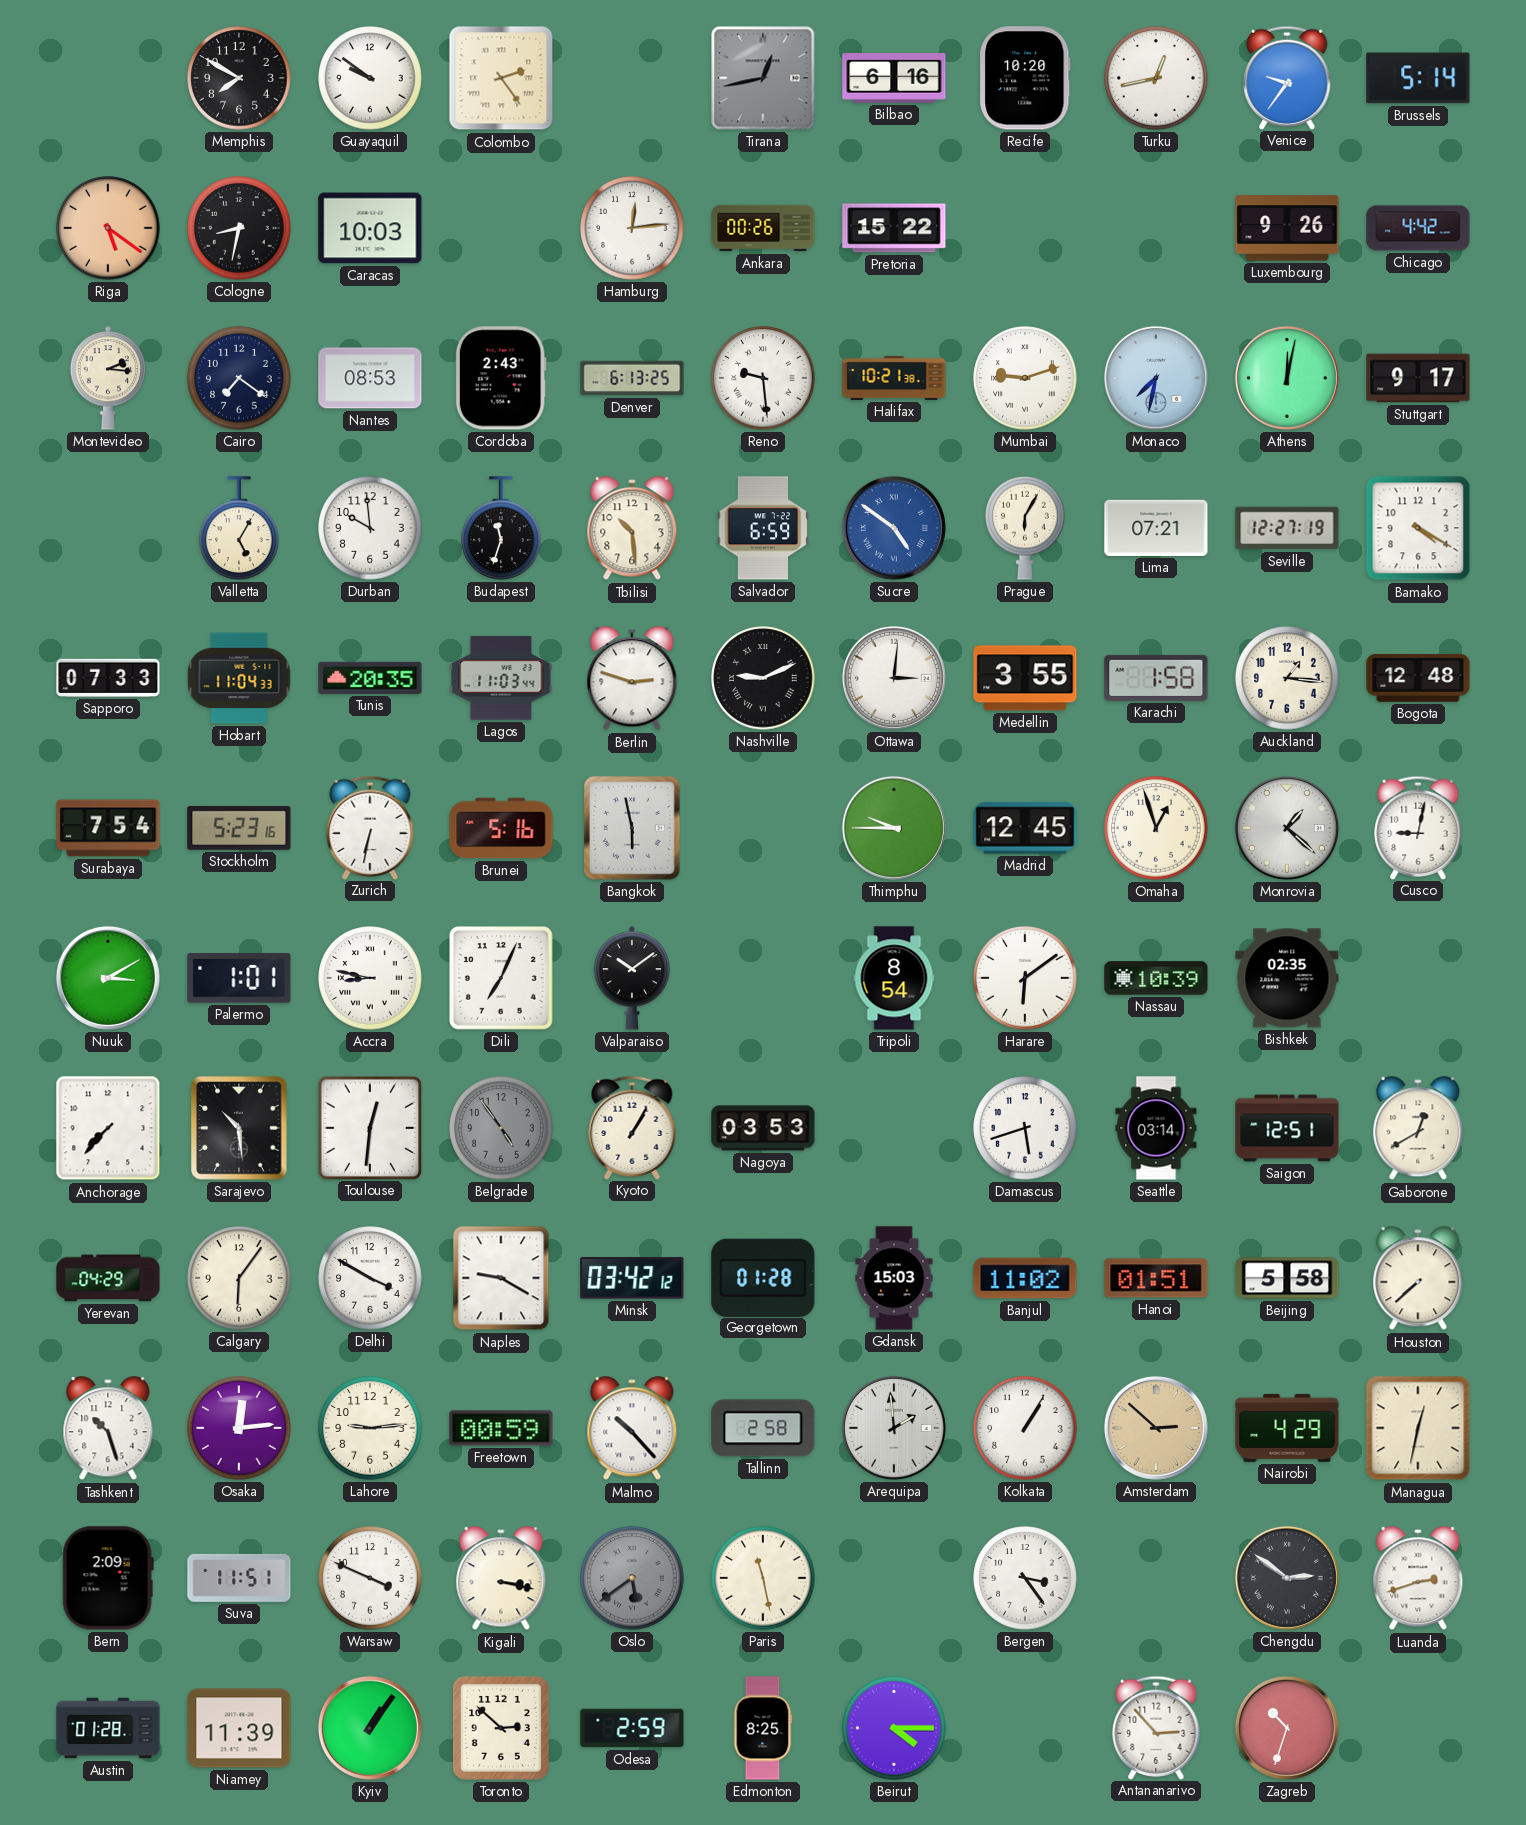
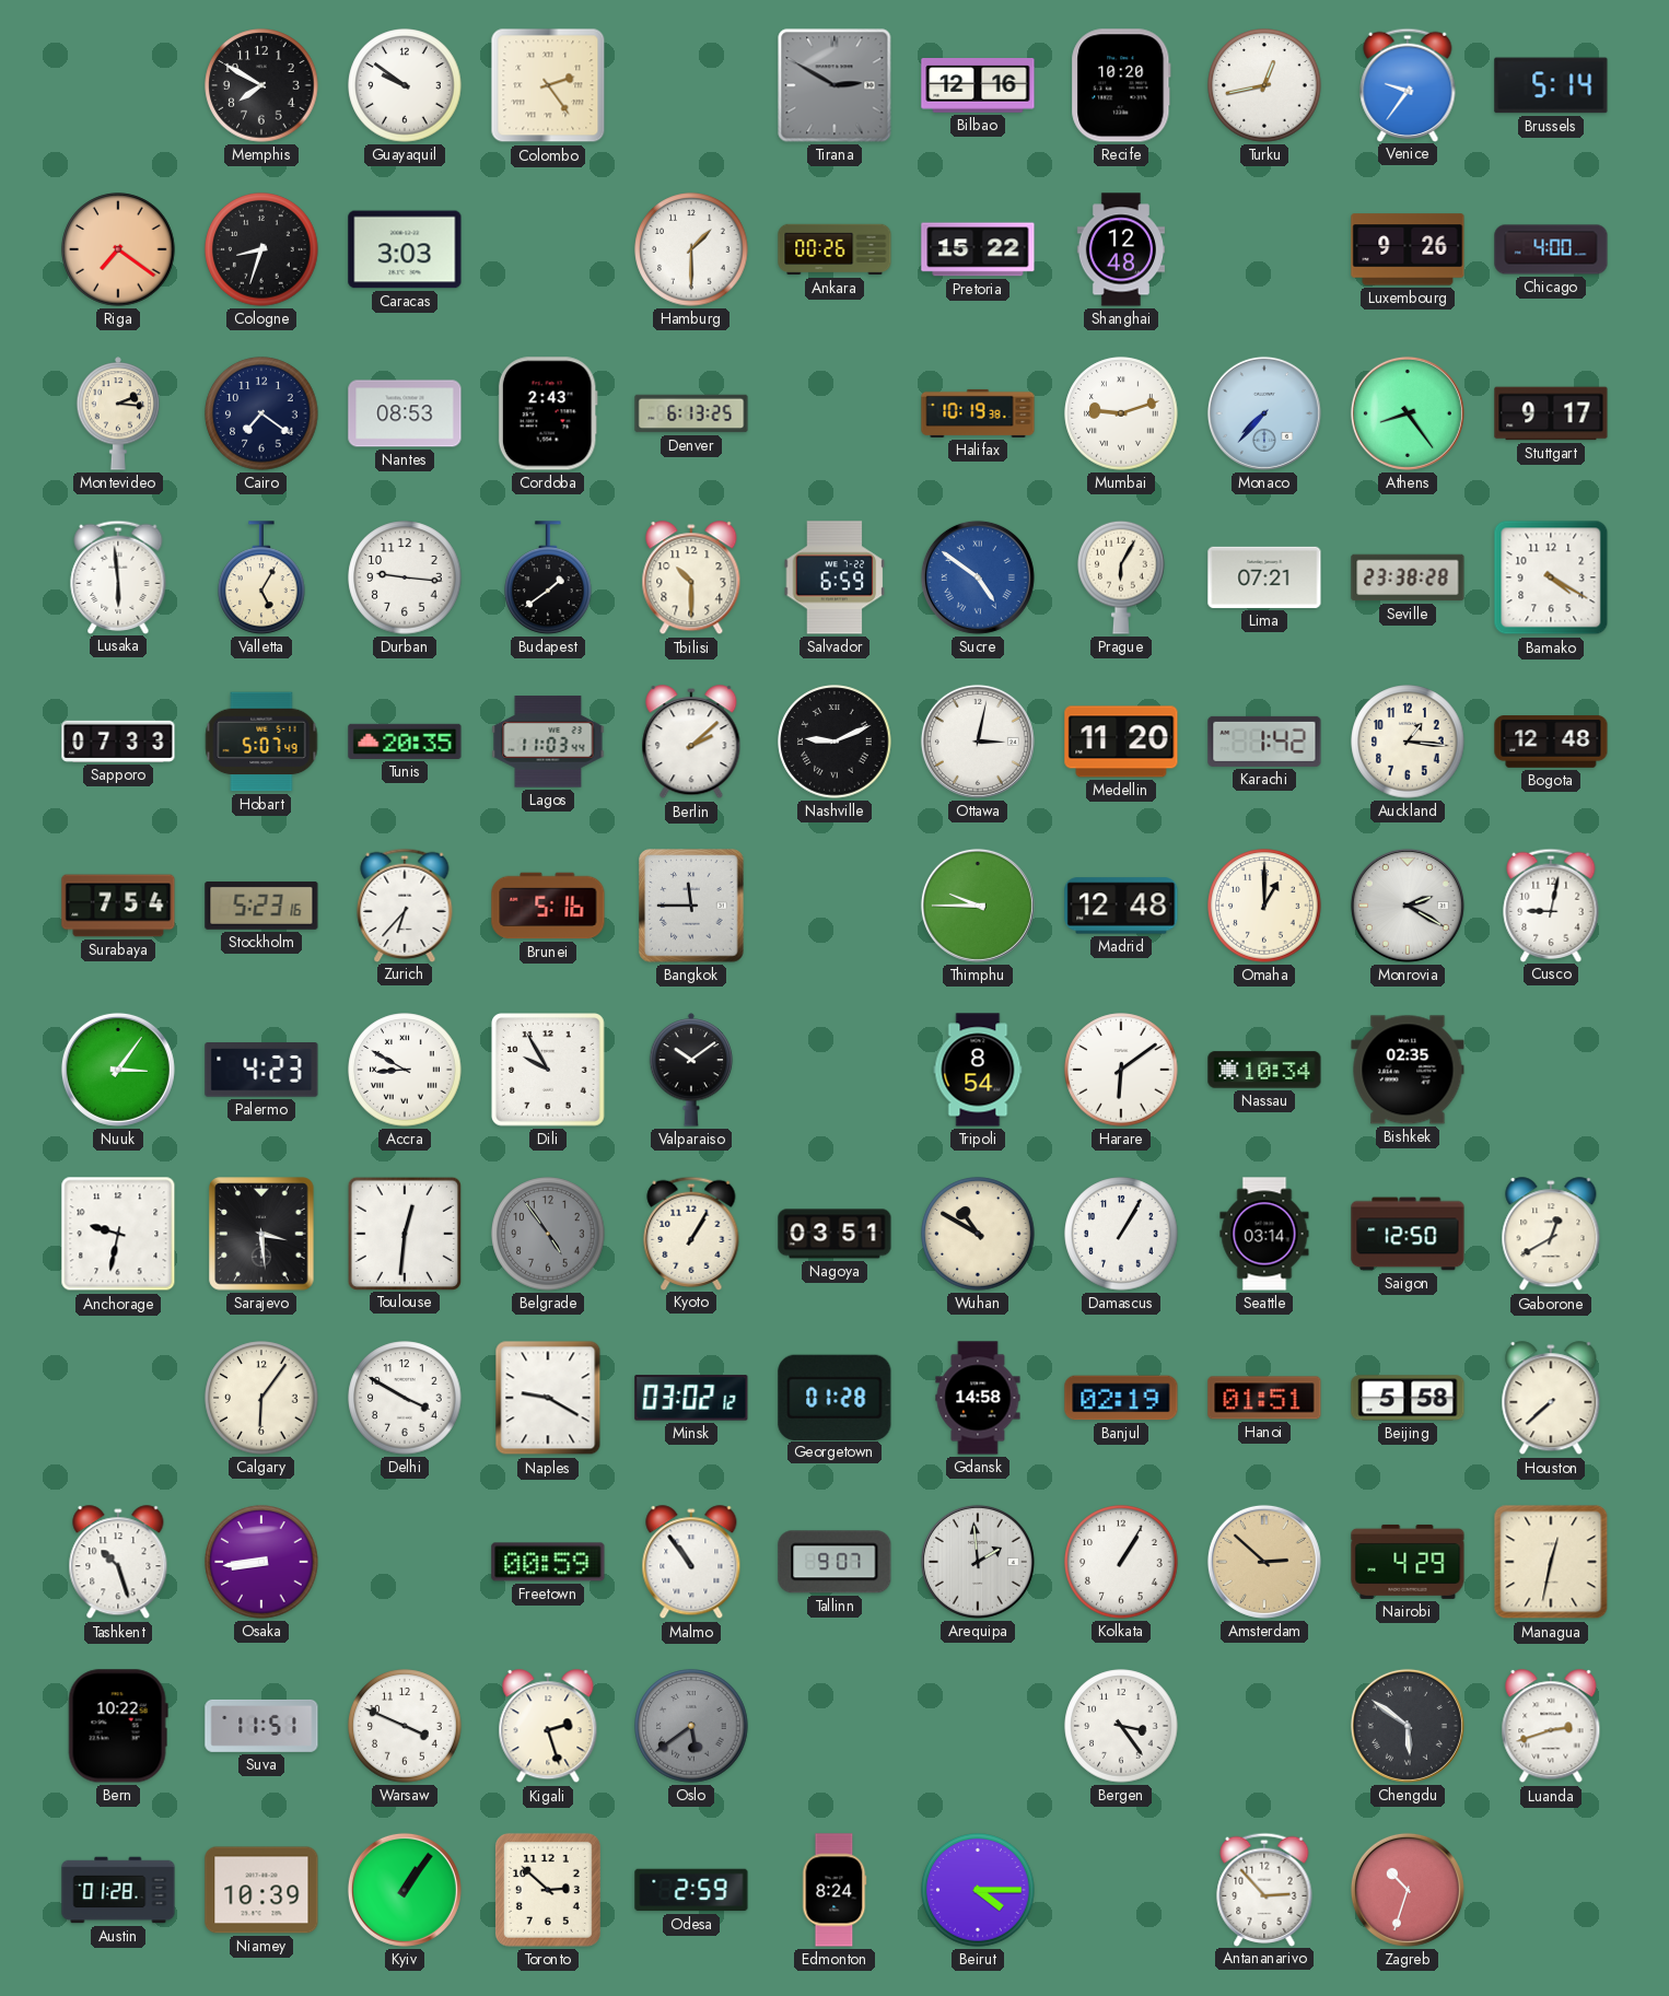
Tirana: 12:43 -> 2:50 (834, 85)
Bilbao: 6:16 -> 12:16 (978, 85)
Riga: 5:21 -> 7:21 (118, 249)
Cologne: 8:32 -> 8:33 (261, 249)
Caracas: 10:03 -> 3:03 (405, 249)
Hamburg: 12:14 -> 1:30 (691, 249)
Shanghai: none -> 12:48 (1120, 249)
Chicago: 4:42 -> 4:00 (1551, 249)
Reno: 9:29 -> none (763, 378)
Halifax: 10:21 -> 10:19 (978, 413)
Monaco: 7:32 -> 7:37 (1264, 413)
Athens: 12:02 -> 8:24 (1408, 413)
Lusaka: none -> 5:59 (118, 576)
Durban: 9:59 -> 9:16 (405, 577)
Budapest: 11:33 -> 1:39 (548, 577)
Tbilisi: 10:29 -> 10:30 (691, 579)
Seville: 12:27 -> 23:38 (1408, 577)
Hobart: 11:04 -> 5:07 (261, 742)
Berlin: 2:48 -> 2:08 (691, 743)
Ottawa: 3:01 -> 3:02 (978, 742)
Medellin: 3:55 -> 11:20 (1121, 742)
Karachi: 1:58 -> 1:42 (1264, 742)
Zurich: 6:32 -> 6:37 (405, 904)
Bangkok: 5:58 -> 11:45 (691, 906)
Madrid: 12:45 -> 12:48 (1121, 906)
Omaha: 12:57 -> 1:00 (1264, 906)
Monrovia: 1:22 -> 2:20 (1408, 906)
Nuuk: 3:10 -> 3:06 (118, 1070)
Palermo: 1:01 -> 4:23 (261, 1070)
Accra: 8:47 -> 8:50 (405, 1070)
Dili: 7:04 -> 9:55 (549, 1071)
Nassau: 10:39 -> 10:34 (1264, 1070)
Anchorage: 7:37 -> 9:32 (118, 1234)
Sarajevo: 10:29 -> 3:29 (261, 1234)
Nagoya: 03:53 -> 03:51 (834, 1234)
Wuhan: none -> 10:50 (978, 1234)
Damascus: 5:42 -> 1:05 (1121, 1234)
Saigon: 12:51 -> 12:50 (1408, 1234)
Yerevan: 04:29 -> none (108, 1278)
Minsk: 03:42 -> 03:02 (691, 1398)
Gdansk: 15:03 -> 14:58 (978, 1398)
Banjul: 11:02 -> 02:19 (1121, 1398)
Osaka: 12:14 -> 8:44 (261, 1562)
Lahore: 9:14 -> none (370, 1428)
Malmo: 10:23 -> 10:54 (691, 1563)
Tallinn: 2:58 -> 9:07 (834, 1562)
Bern: 2:09 -> 10:22 (118, 1726)
Kigali: 3:17 -> 2:27 (548, 1727)
Paris: 11:28 -> none (763, 1578)
Chengdu: 2:51 -> 5:51 (1408, 1726)
Niamey: 11:39 -> 10:39 (261, 1890)
Edmonton: 8:25 -> 8:24 (834, 1890)
